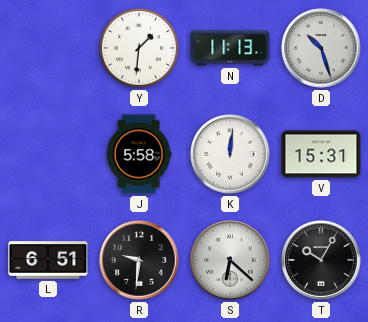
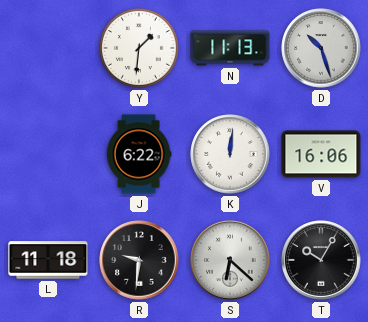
J: 5:58 -> 6:22 (139, 154)
V: 15:31 -> 16:06 (321, 154)
L: 6:51 -> 11:18 (48, 260)
